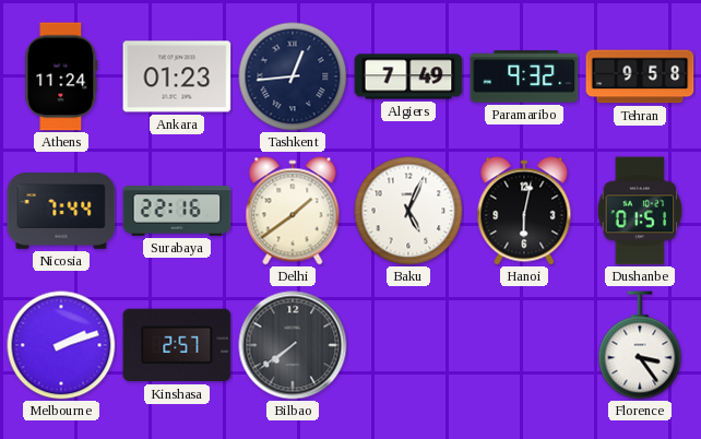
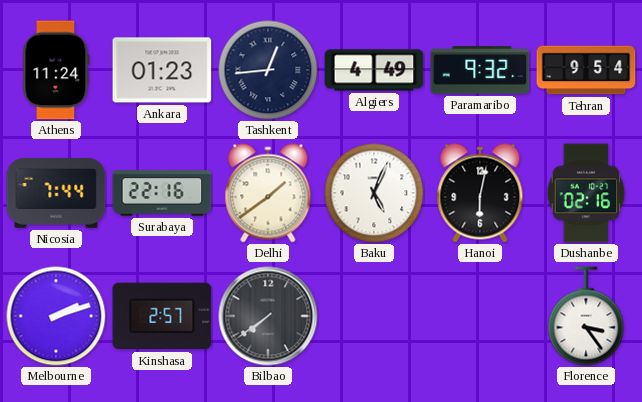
Algiers: 7:49 -> 4:49 (374, 70)
Tehran: 9:58 -> 9:54 (586, 70)
Dushanbe: 01:51 -> 02:16 (586, 193)
